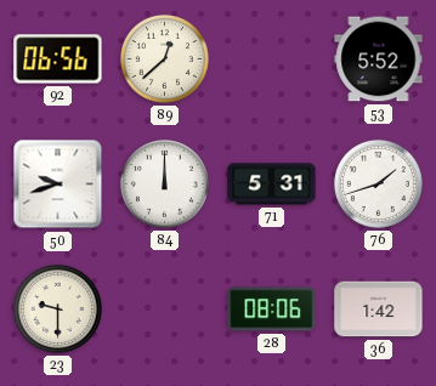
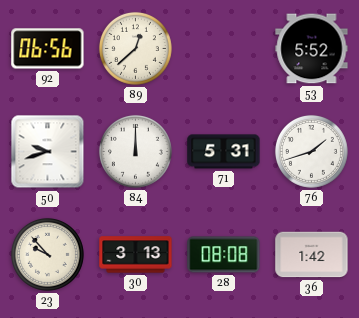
23: 9:30 -> 9:53 (47, 254)
30: none -> 3:13 (136, 255)
28: 08:06 -> 08:08 (224, 255)
